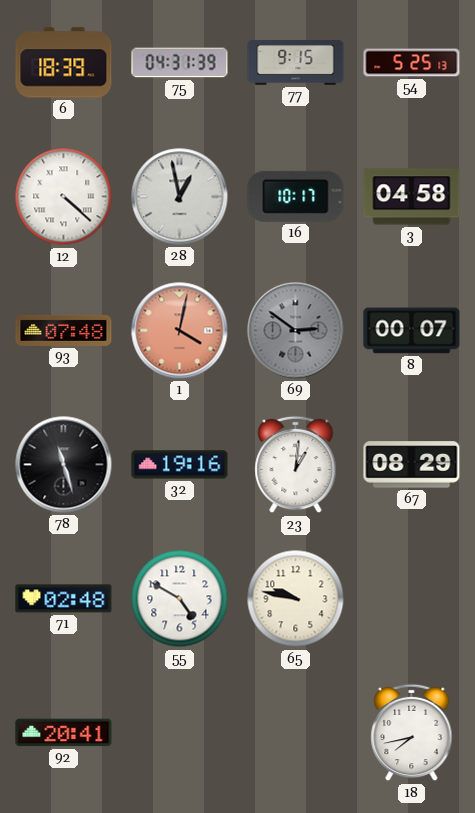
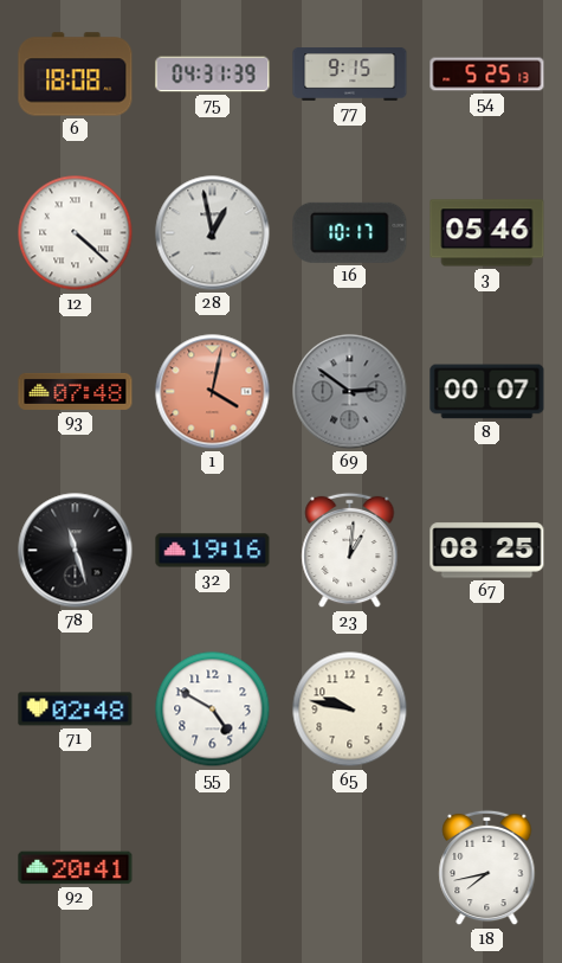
6: 18:39 -> 18:08 (76, 75)
3: 04:58 -> 05:46 (487, 233)
67: 08:29 -> 08:25 (487, 551)
